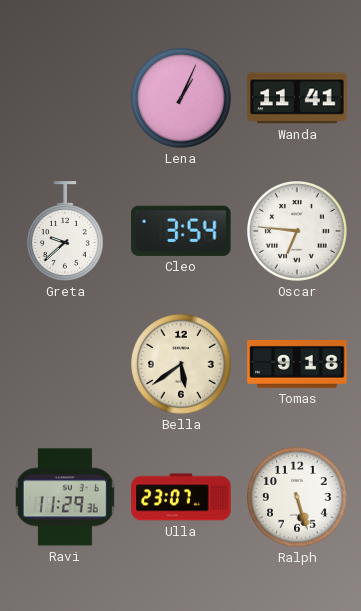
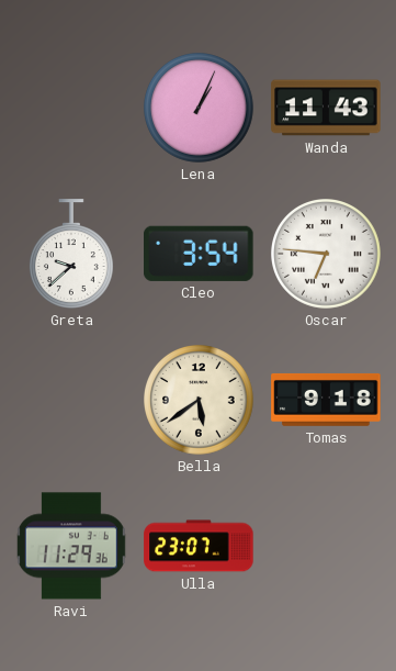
Wanda: 11:41 -> 11:43 (326, 108)
Ralph: 5:27 -> none (298, 498)
